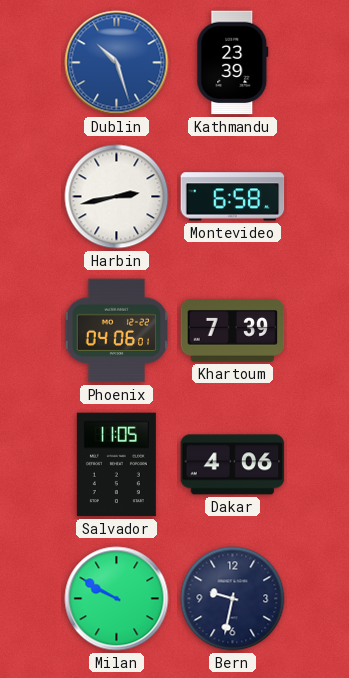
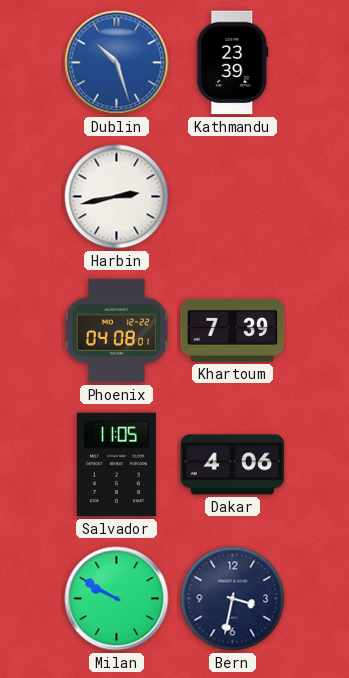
Montevideo: 6:58 -> none (233, 197)
Phoenix: 04:06 -> 04:08 (117, 331)
Bern: 9:32 -> 3:32 (233, 599)
